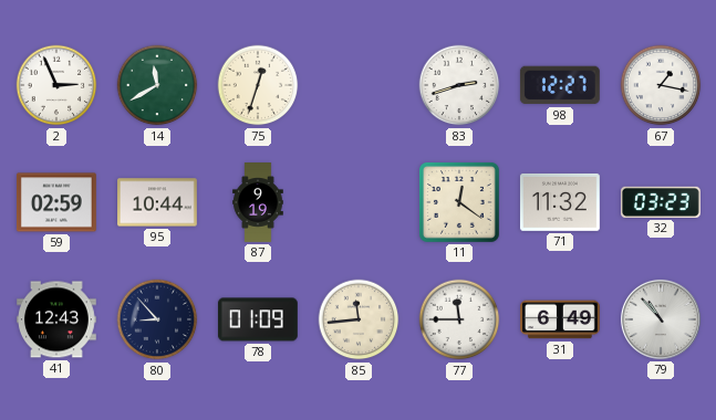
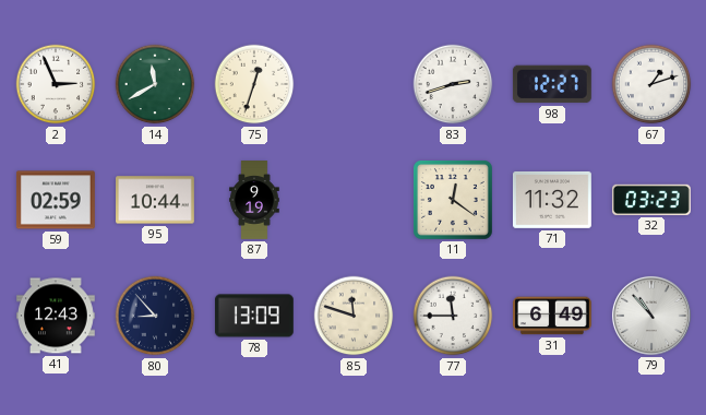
67: 1:17 -> 1:12 (651, 84)
78: 01:09 -> 13:09 (254, 316)
85: 11:44 -> 11:48 (354, 316)
